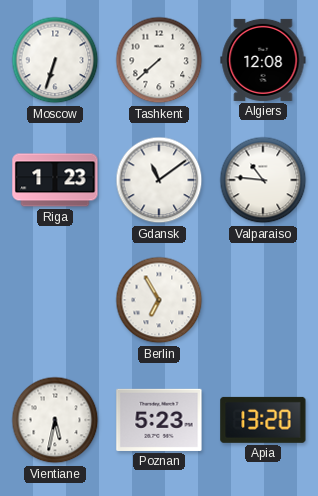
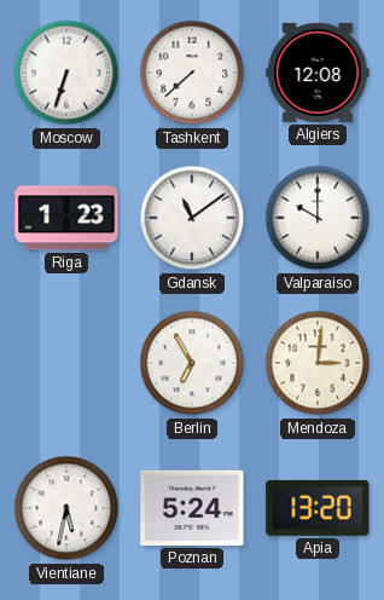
Valparaiso: 10:46 -> 10:00 (318, 218)
Mendoza: none -> 3:01 (318, 363)
Poznan: 5:23 -> 5:24 (192, 508)
